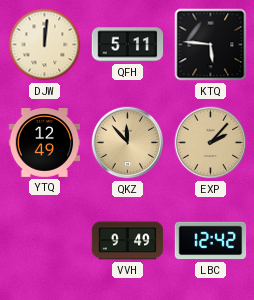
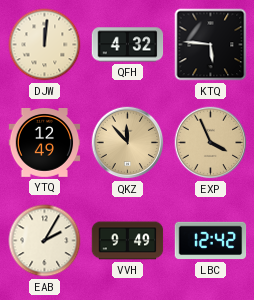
QFH: 5:11 -> 4:32 (128, 45)
EXP: 2:07 -> 3:56 (211, 143)
EAB: none -> 2:05 (45, 241)
